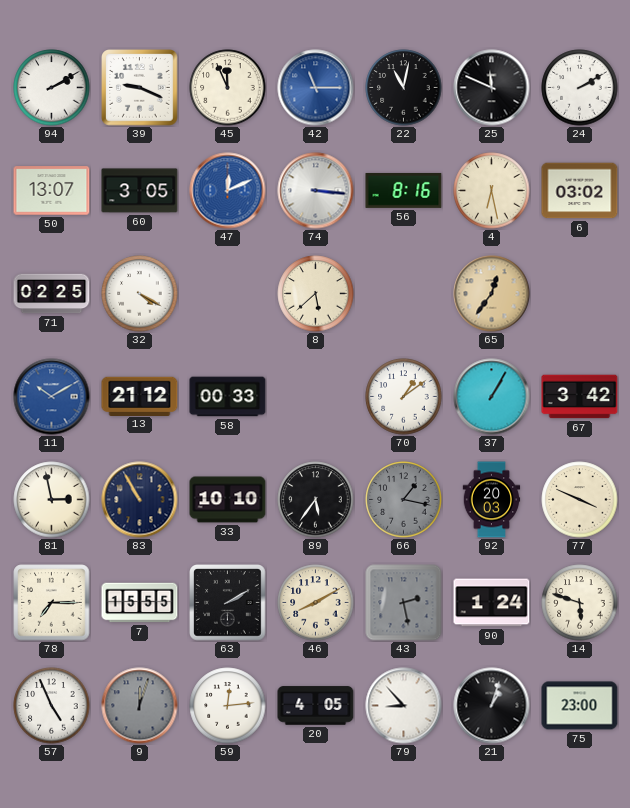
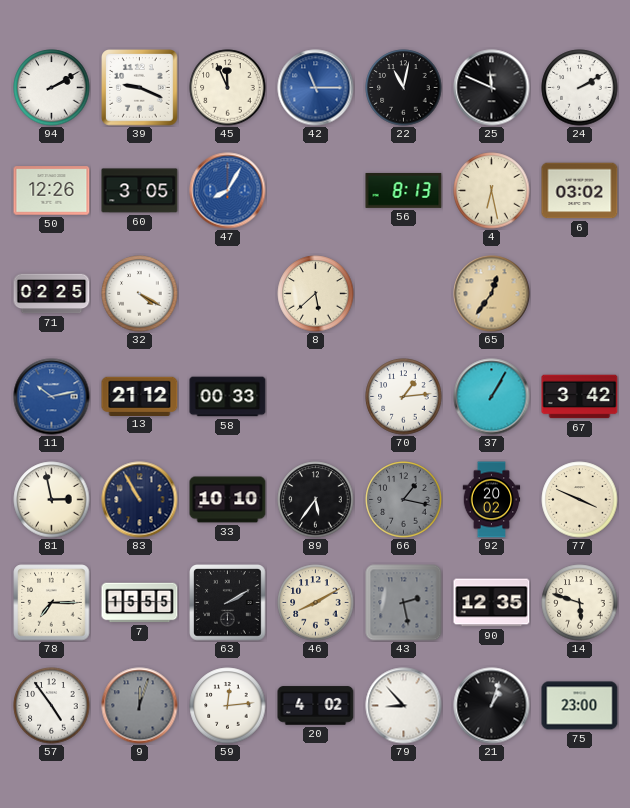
50: 13:07 -> 12:26 (52, 191)
47: 12:11 -> 8:05 (228, 191)
74: 3:16 -> none (316, 191)
56: 8:16 -> 8:13 (404, 190)
11: 10:10 -> 10:13 (52, 397)
70: 1:09 -> 1:14 (404, 397)
92: 20:03 -> 20:02 (492, 500)
90: 1:24 -> 12:35 (492, 603)
57: 4:56 -> 4:54 (52, 706)
20: 4:05 -> 4:02 (316, 706)
